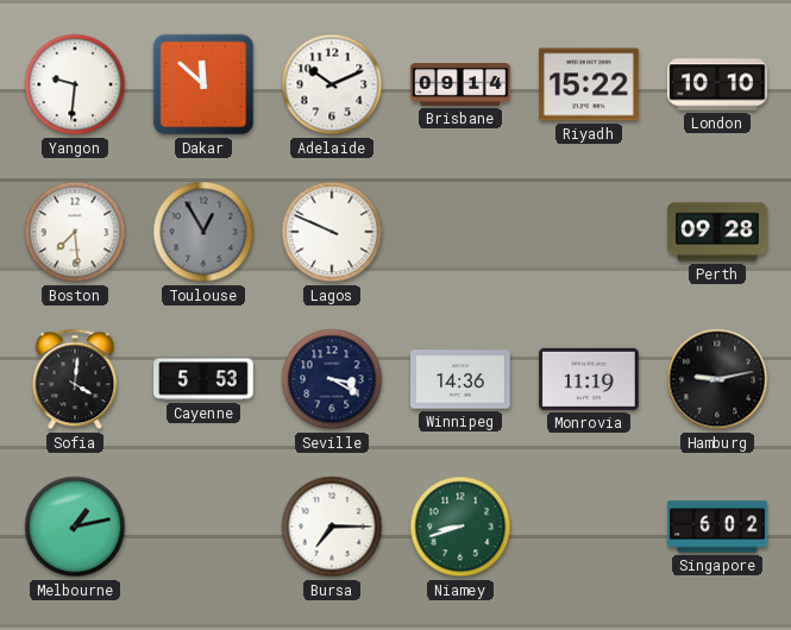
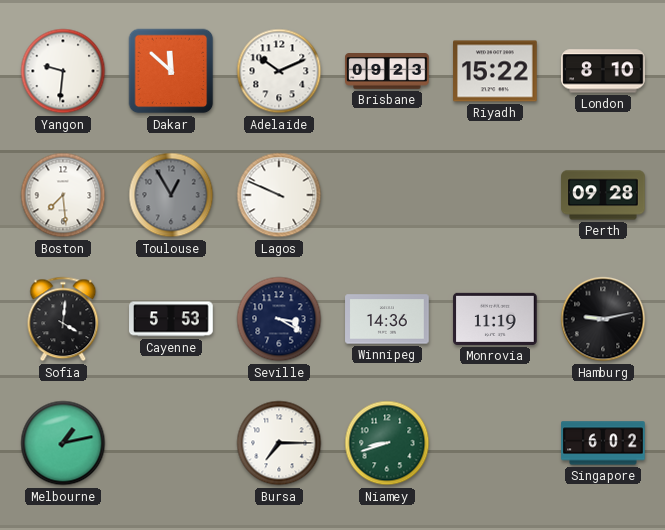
Brisbane: 09:14 -> 09:23 (387, 72)
London: 10:10 -> 8:10 (603, 71)
